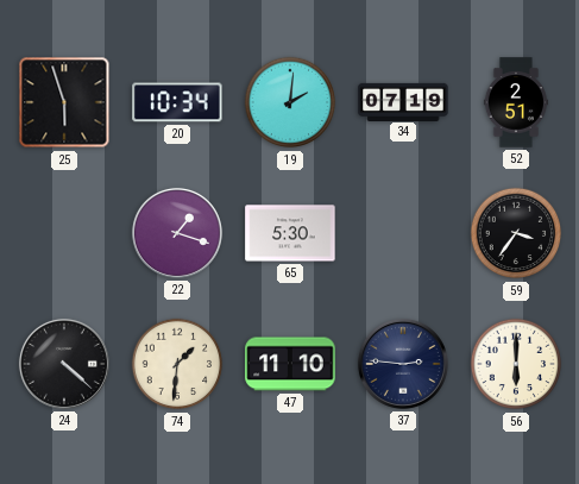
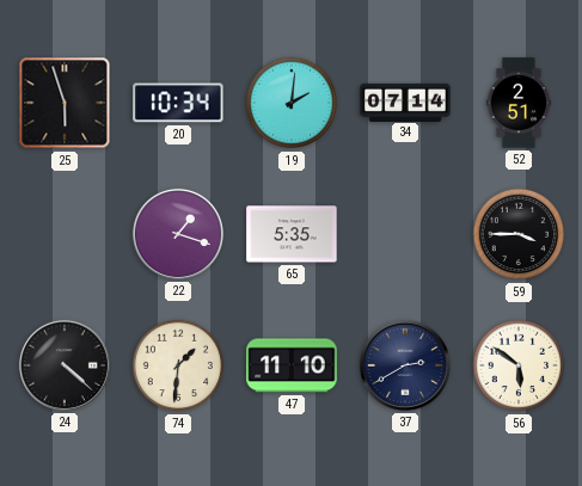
34: 07:19 -> 07:14 (405, 101)
65: 5:30 -> 5:35 (292, 234)
59: 3:36 -> 3:45 (519, 234)
37: 2:46 -> 2:40 (405, 365)
56: 6:00 -> 5:51 (519, 365)
